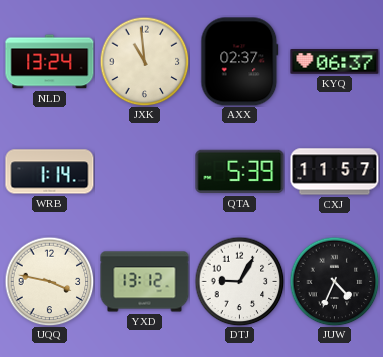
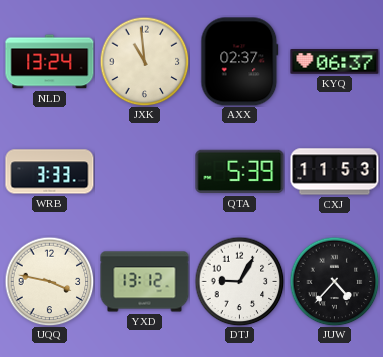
WRB: 1:14 -> 3:33 (50, 172)
CXJ: 11:57 -> 11:53 (335, 172)
JUW: 4:34 -> 4:37 (334, 281)
